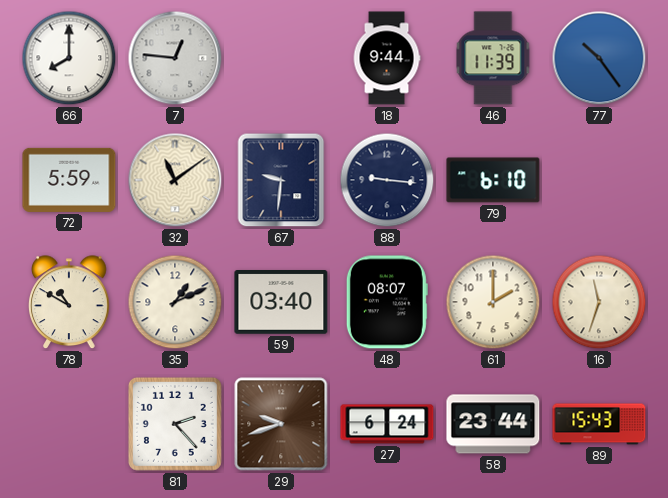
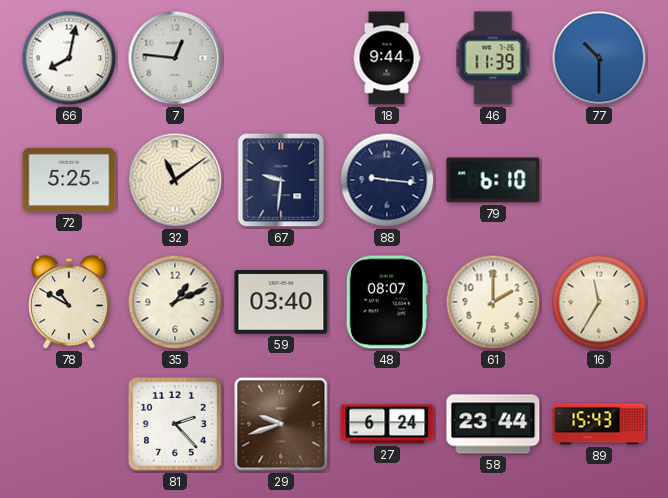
66: 8:00 -> 8:02 (69, 58)
77: 10:24 -> 10:30 (599, 58)
72: 5:59 -> 5:25 (69, 180)
16: 11:33 -> 11:35 (599, 302)
